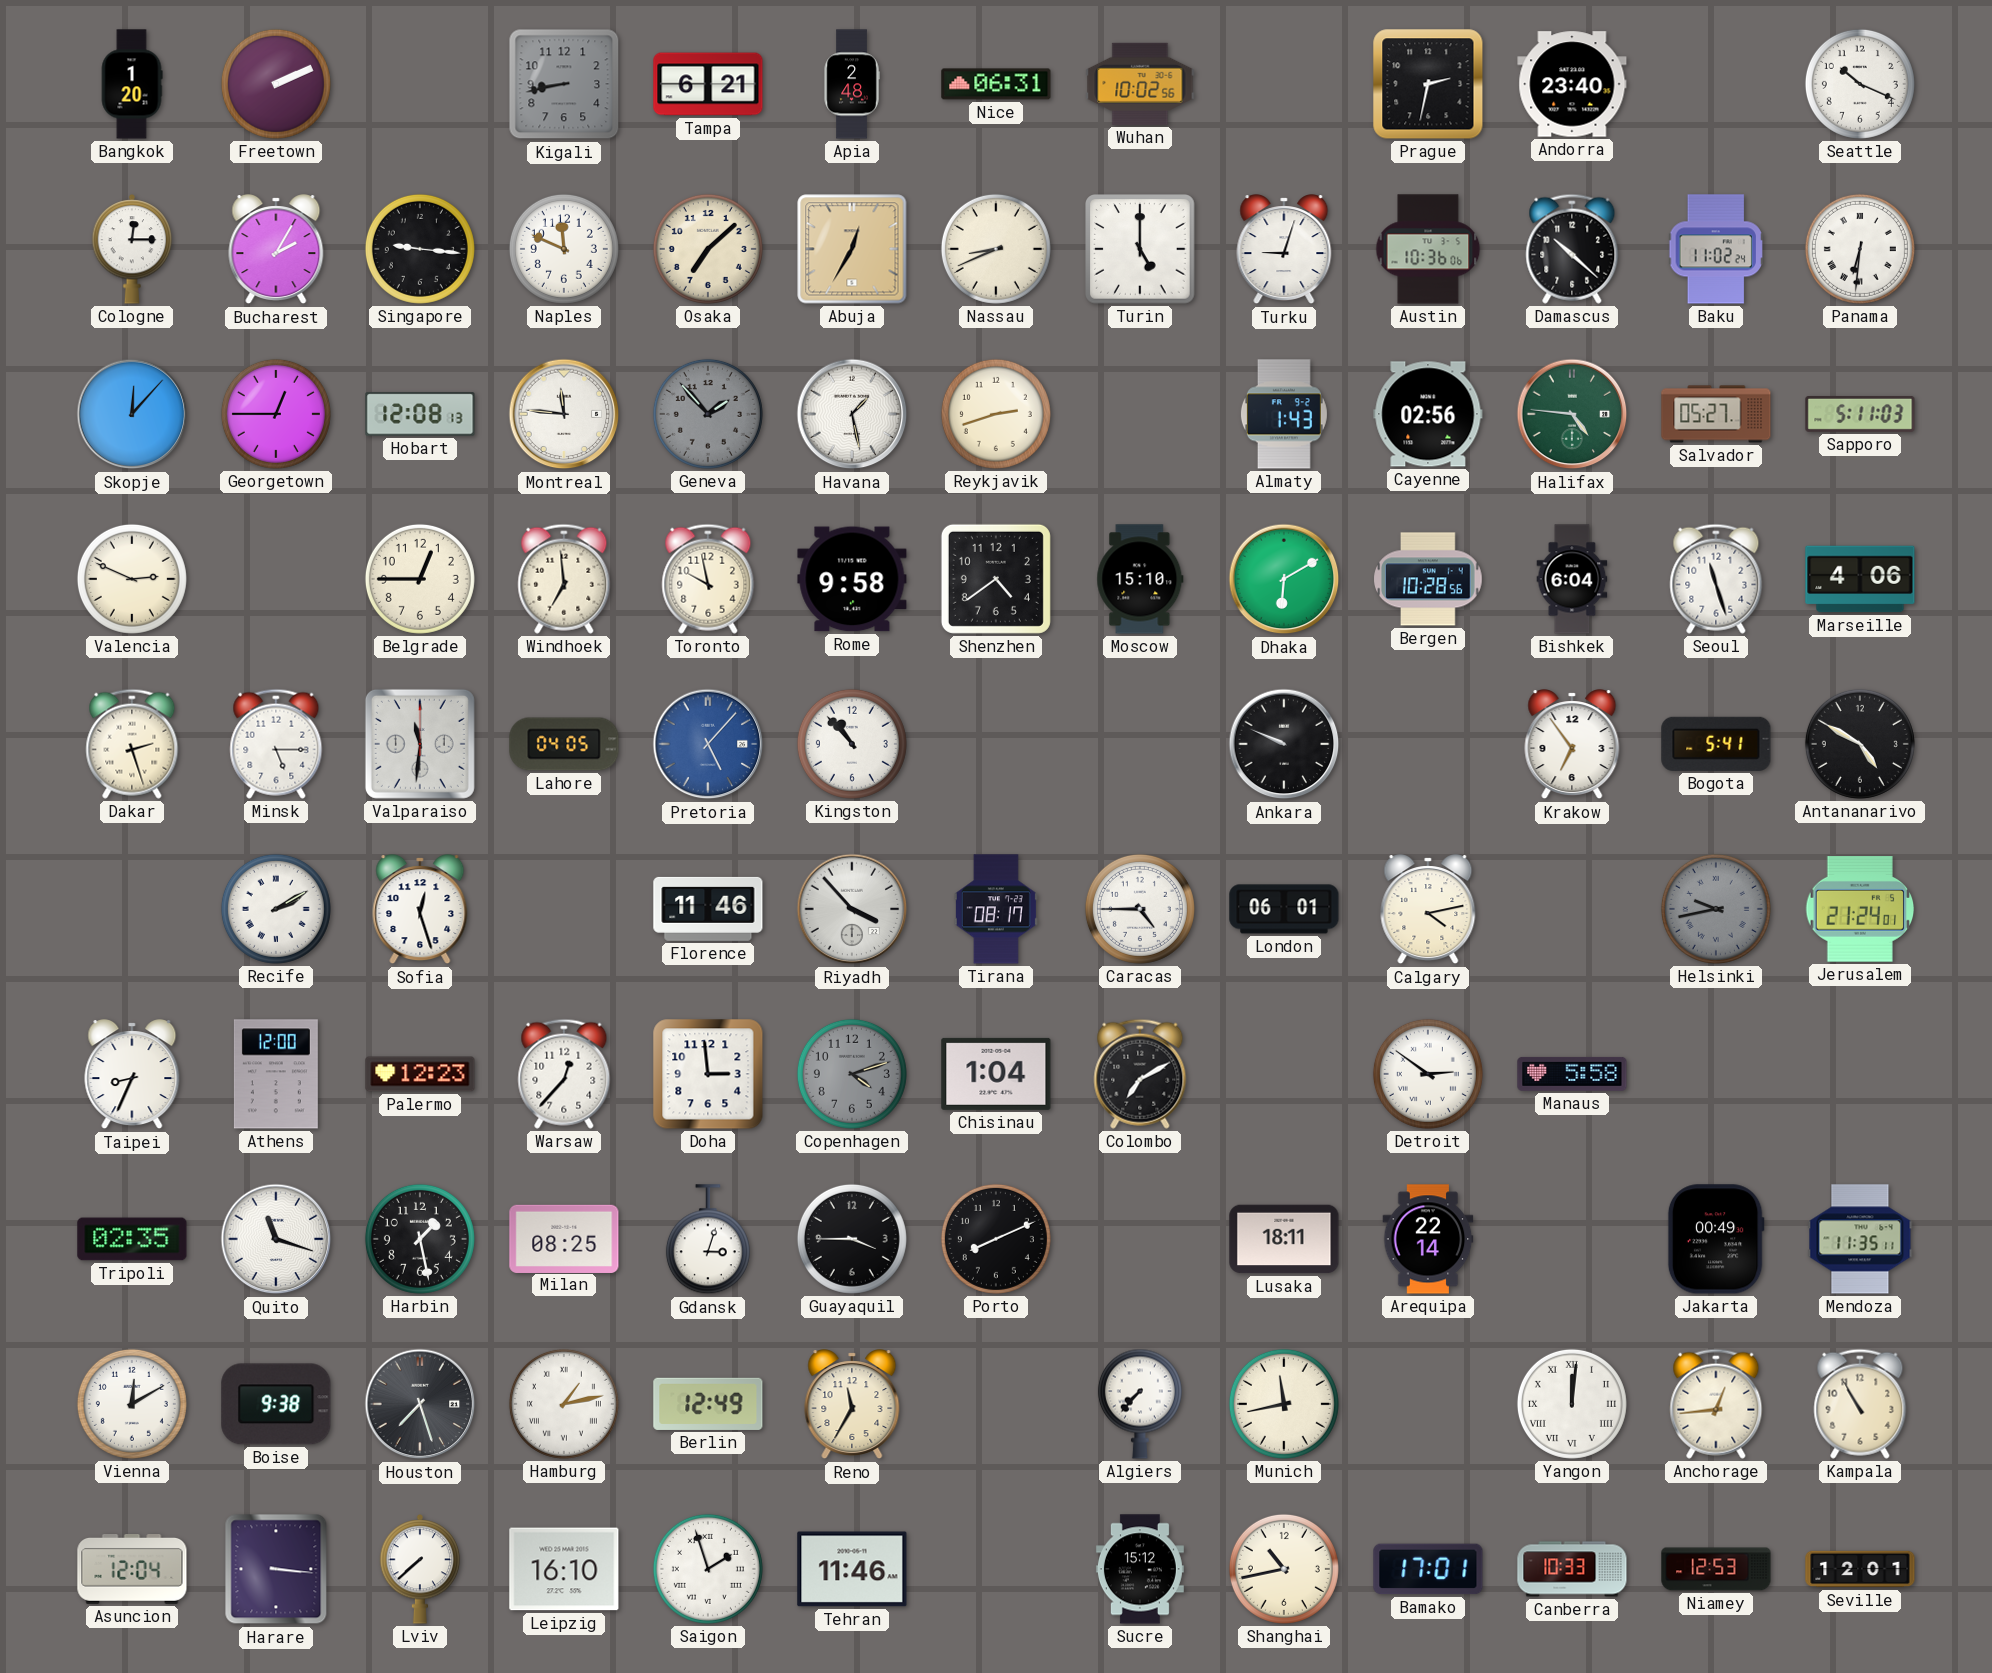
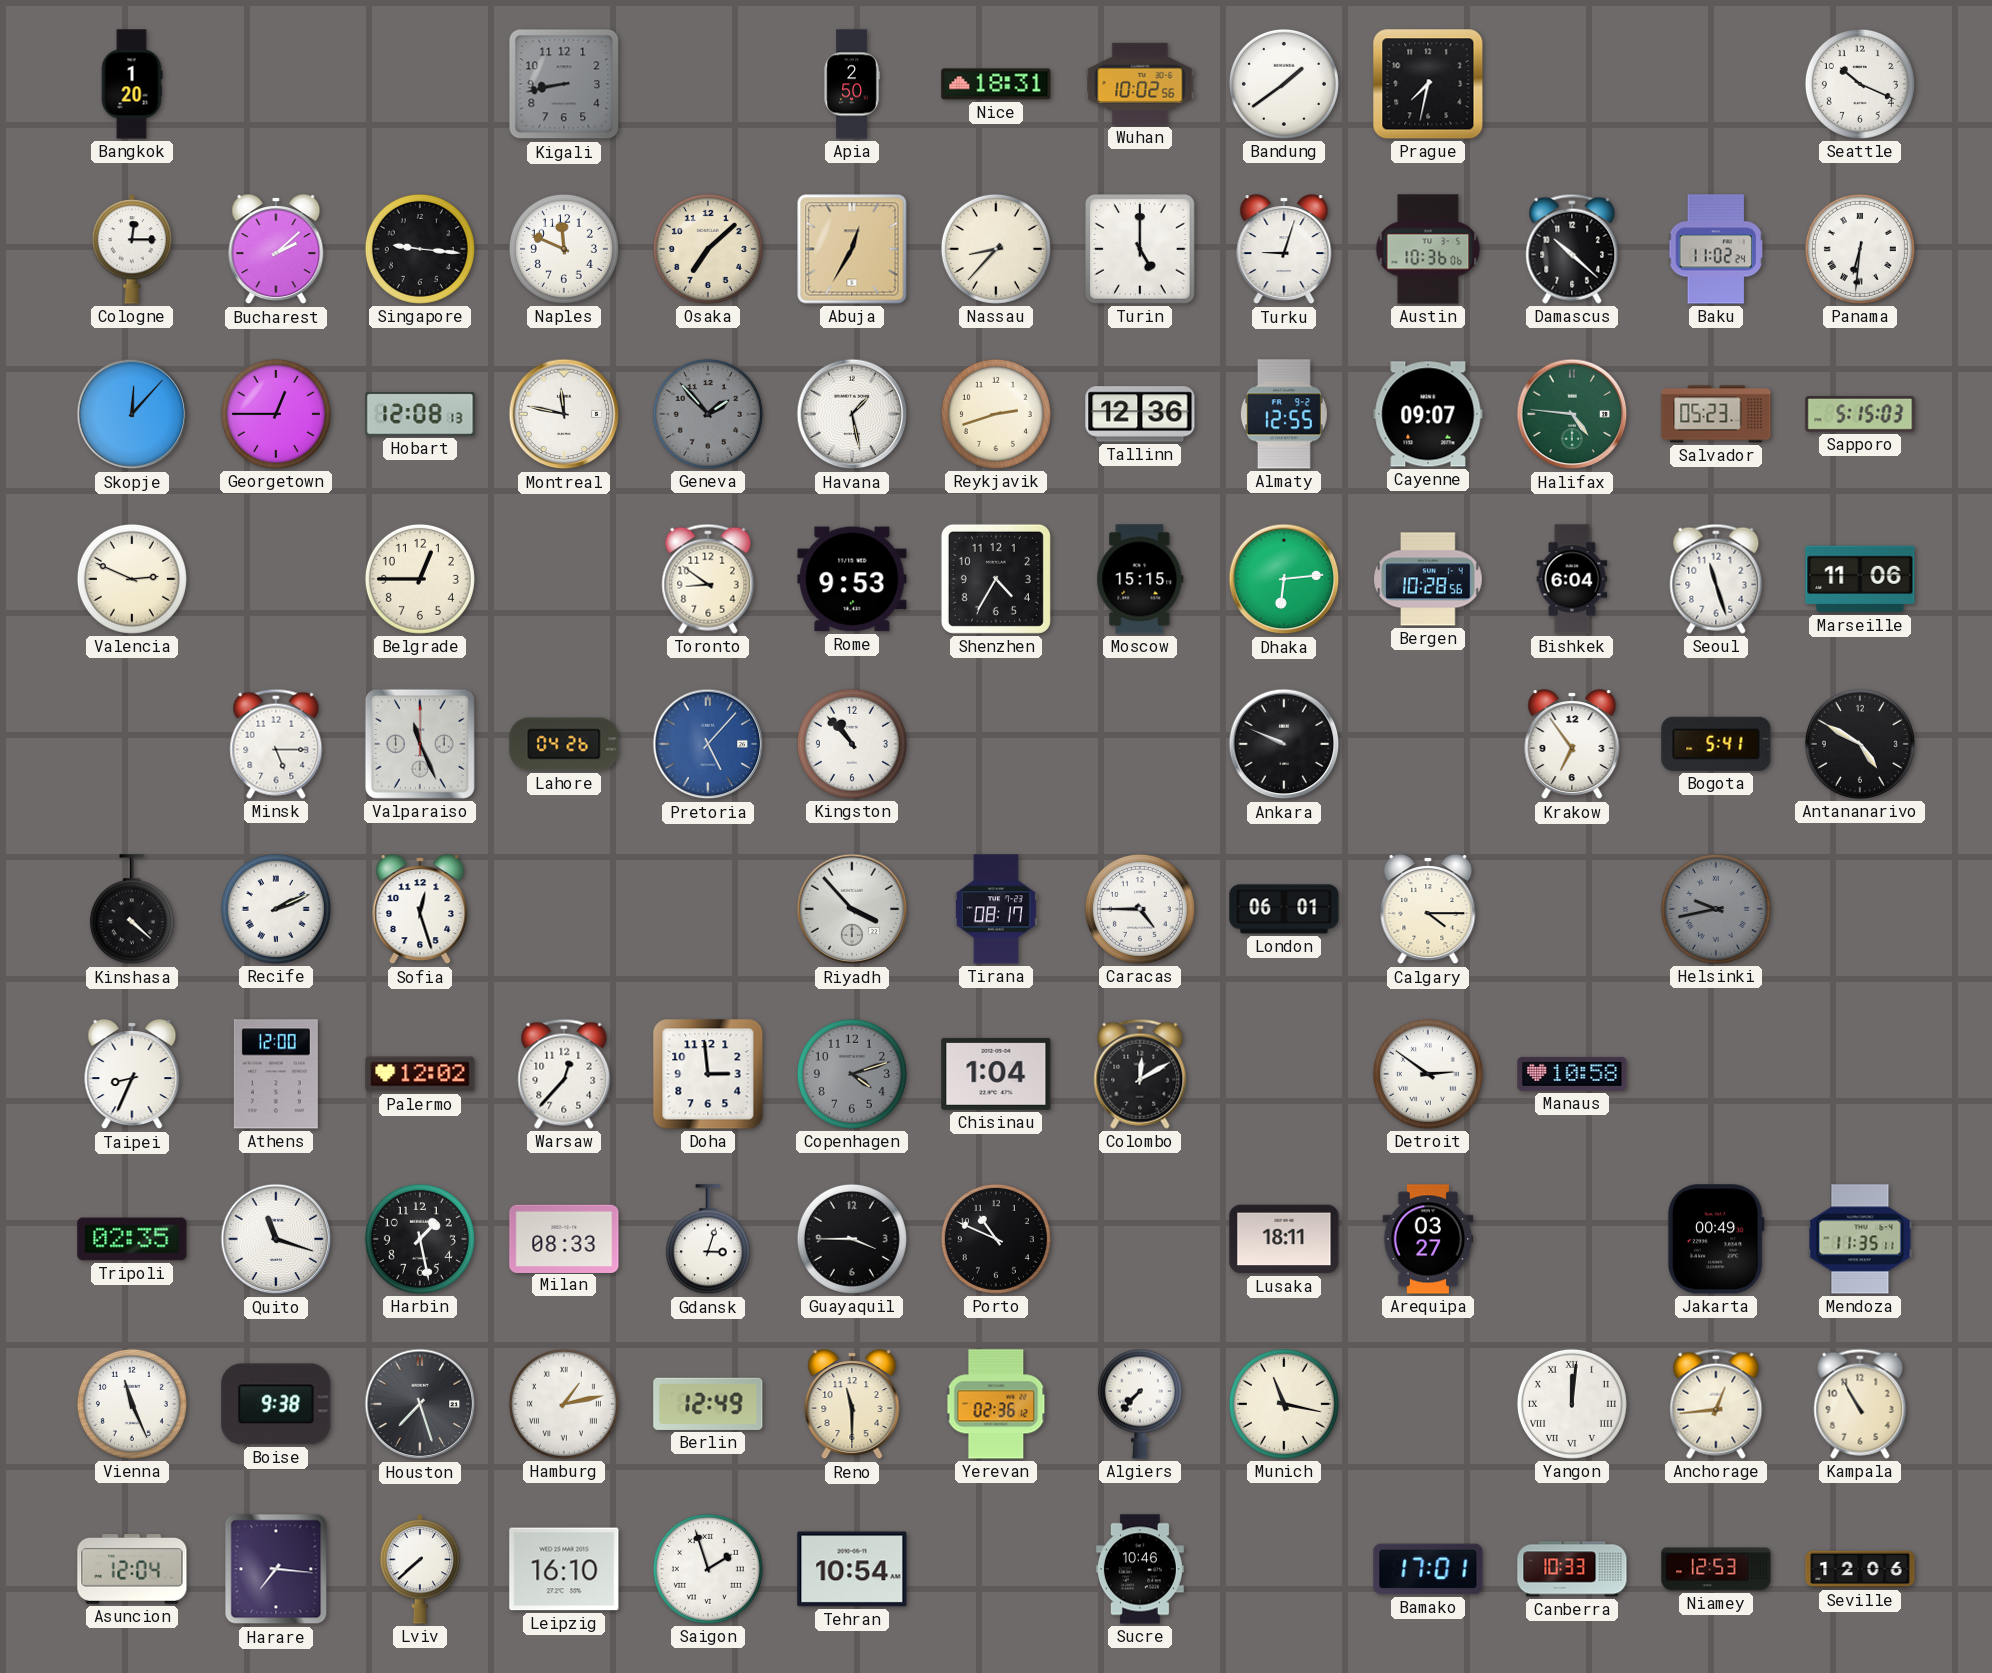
Freetown: 2:11 -> none (276, 84)
Tampa: 6:21 -> none (708, 84)
Apia: 2:48 -> 2:50 (852, 84)
Nice: 06:31 -> 18:31 (996, 84)
Bandung: none -> 1:39 (1284, 84)
Prague: 2:32 -> 7:32 (1428, 84)
Andorra: 23:40 -> none (1572, 84)
Bucharest: 2:05 -> 2:08 (276, 250)
Nassau: 8:41 -> 8:37 (996, 249)
Montreal: 11:46 -> 11:47 (564, 414)
Tallinn: none -> 12:36 (1140, 414)
Almaty: 1:43 -> 12:55 (1284, 414)
Cayenne: 02:56 -> 09:07 (1428, 414)
Salvador: 05:27 -> 05:23 (1716, 414)
Sapporo: 5:11 -> 5:15 (1860, 414)
Windhoek: 6:59 -> none (564, 579)
Toronto: 9:58 -> 8:51 (708, 579)
Rome: 9:58 -> 9:53 (852, 579)
Shenzhen: 4:39 -> 4:35 (996, 579)
Moscow: 15:10 -> 15:15 (1140, 579)
Dhaka: 6:10 -> 6:14 (1284, 579)
Marseille: 4:06 -> 11:06 (1860, 579)
Dakar: 2:27 -> none (132, 744)
Valparaiso: 11:31 -> 11:26 (420, 744)
Lahore: 04:05 -> 04:26 (564, 744)
Kinshasa: none -> 4:22 (132, 910)
Recife: 2:10 -> 2:11 (276, 909)
Florence: 11:46 -> none (708, 909)
Calgary: 4:13 -> 4:15 (1428, 910)
Jerusalem: 21:24 -> none (1860, 910)
Palermo: 12:23 -> 12:02 (420, 1074)
Colombo: 7:10 -> 12:10 (1140, 1074)
Manaus: 5:58 -> 10:58 (1572, 1074)
Milan: 08:25 -> 08:33 (564, 1238)
Porto: 8:11 -> 10:49 (996, 1239)
Arequipa: 22:14 -> 03:27 (1428, 1239)
Vienna: 12:10 -> 11:26 (132, 1404)
Reno: 11:35 -> 11:30 (852, 1405)
Yerevan: none -> 02:36 (996, 1404)
Munich: 11:43 -> 11:17 (1284, 1404)
Harare: 3:16 -> 7:16 (276, 1569)
Tehran: 11:46 -> 10:54 (852, 1569)
Sucre: 15:12 -> 10:46 (1140, 1569)
Shanghai: 10:43 -> none (1284, 1569)
Seville: 12:01 -> 12:06 (1860, 1569)
